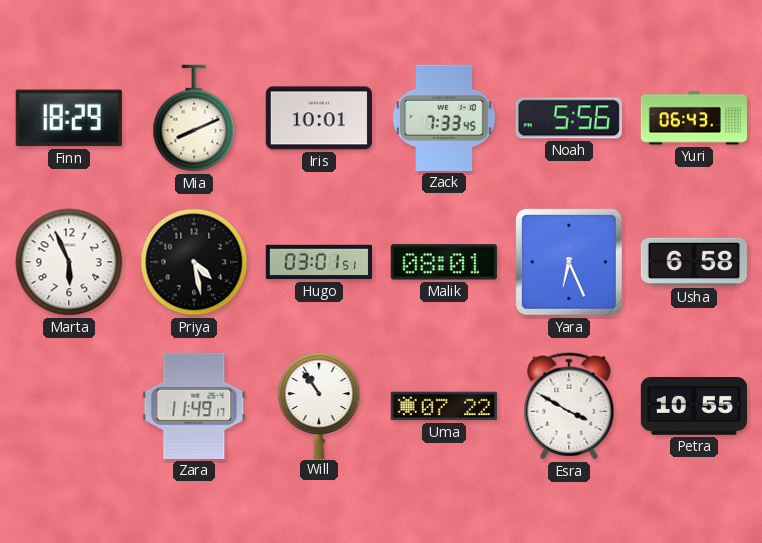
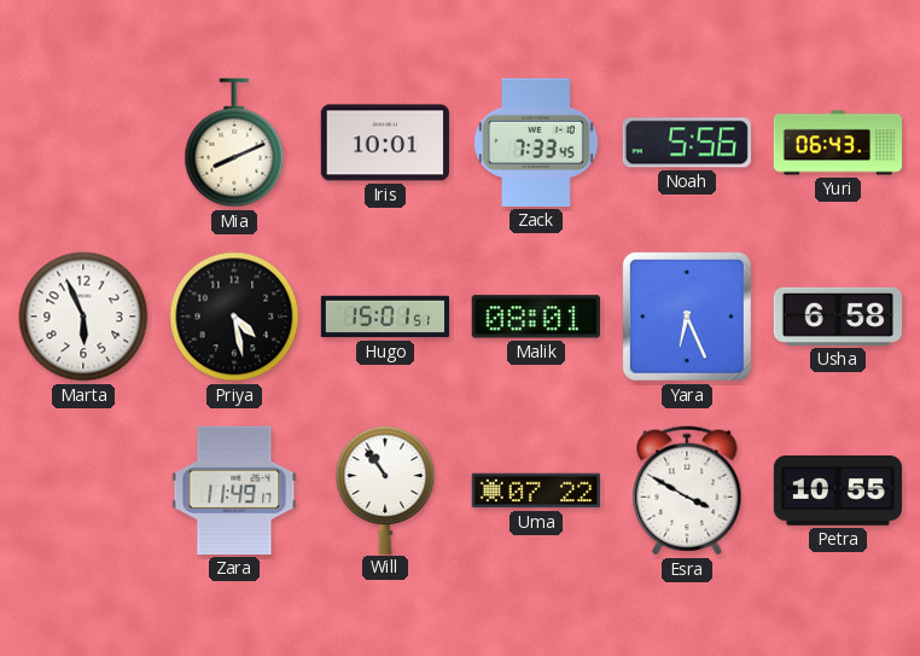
Finn: 18:29 -> none (69, 118)
Hugo: 03:01 -> 15:01 (385, 317)
